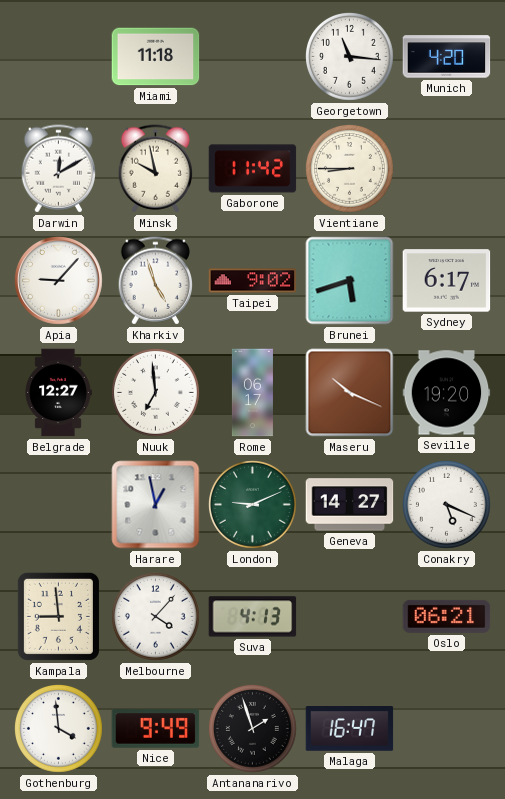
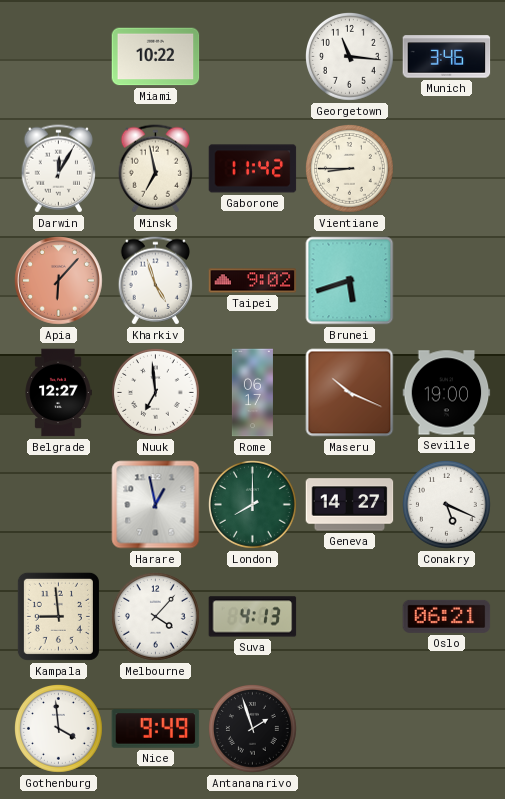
Miami: 11:18 -> 10:22 (156, 57)
Munich: 4:20 -> 3:46 (447, 57)
Darwin: 12:10 -> 12:05 (58, 169)
Minsk: 9:58 -> 6:58 (155, 169)
Apia: 9:07 -> 6:07 (59, 281)
Apia dial: white -> salmon (59, 281)
Sydney: 6:17 -> none (447, 281)
Seville: 19:20 -> 19:00 (447, 393)
London: 9:11 -> 8:00 (253, 505)
Malaga: 16:47 -> none (350, 729)
